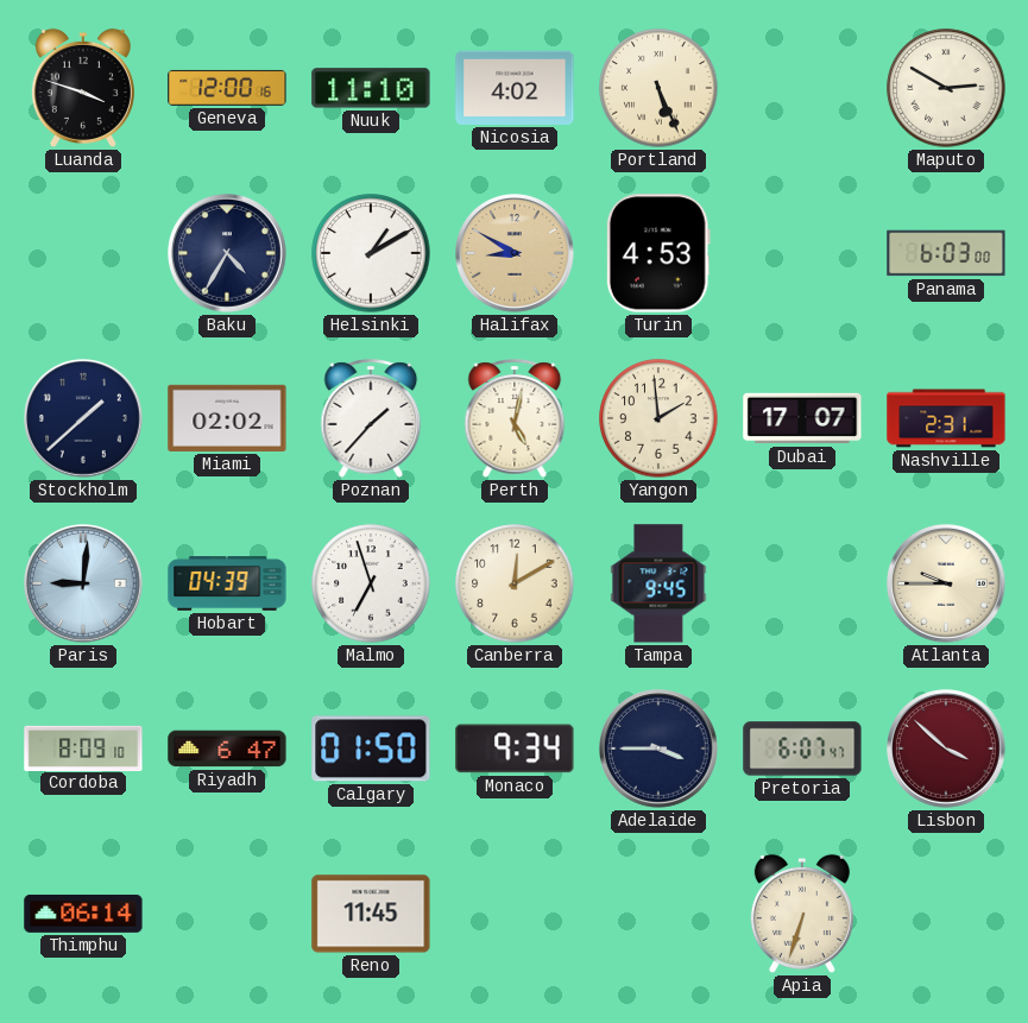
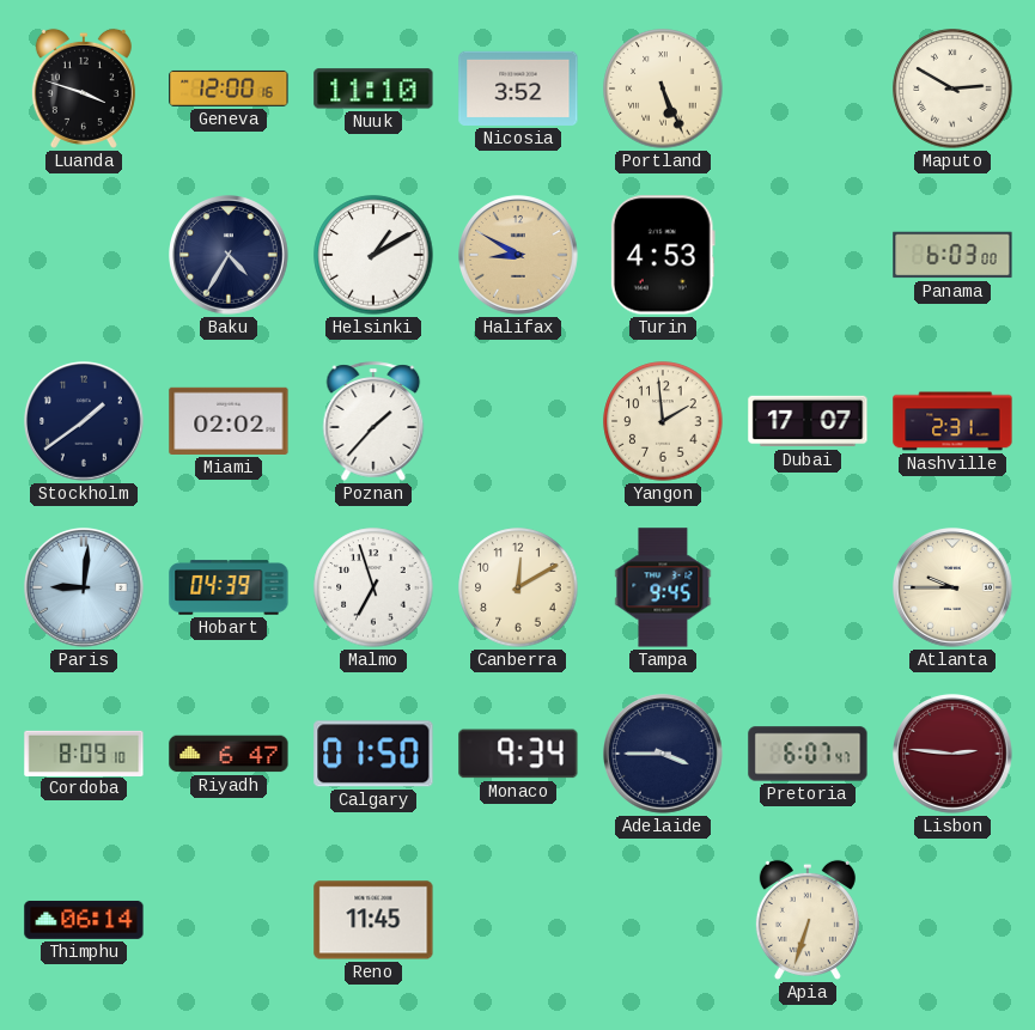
Nicosia: 4:02 -> 3:52 (518, 89)
Stockholm: 1:38 -> 1:39 (84, 421)
Perth: 5:02 -> none (515, 418)
Lisbon: 3:52 -> 2:46 (952, 754)
